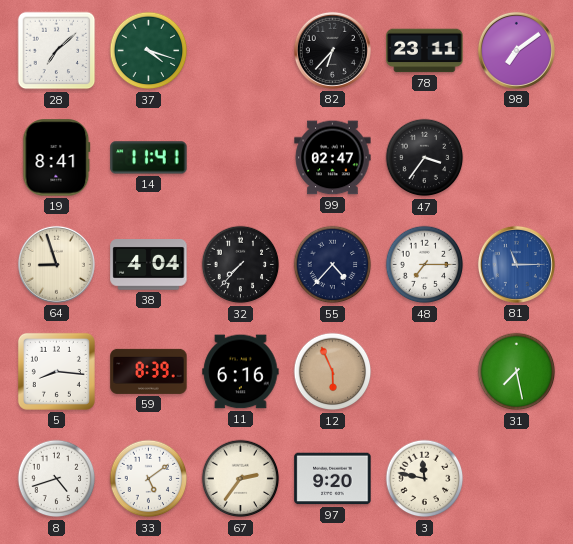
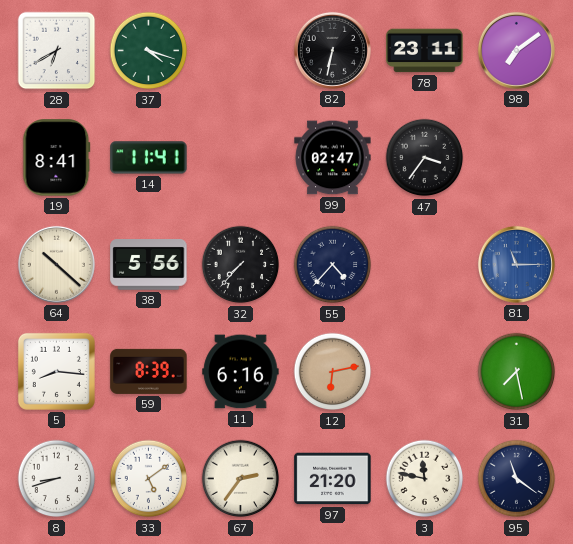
28: 7:08 -> 6:40 (57, 51)
82: 6:37 -> 6:32 (332, 50)
64: 8:57 -> 10:22 (56, 264)
38: 4:04 -> 5:56 (149, 265)
48: 7:15 -> none (425, 265)
12: 5:56 -> 6:13 (333, 372)
8: 4:42 -> 8:42 (57, 479)
97: 9:20 -> 21:20 (333, 479)
95: none -> 11:21 (517, 479)
